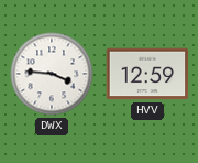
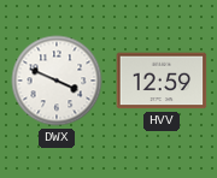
DWX: 3:46 -> 3:49 (57, 81)
